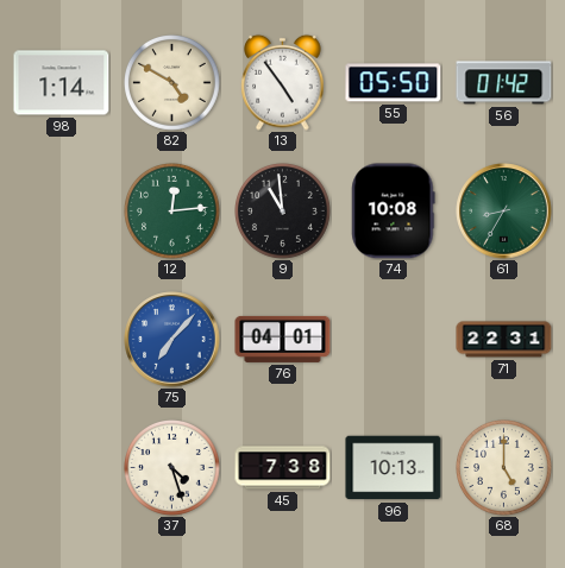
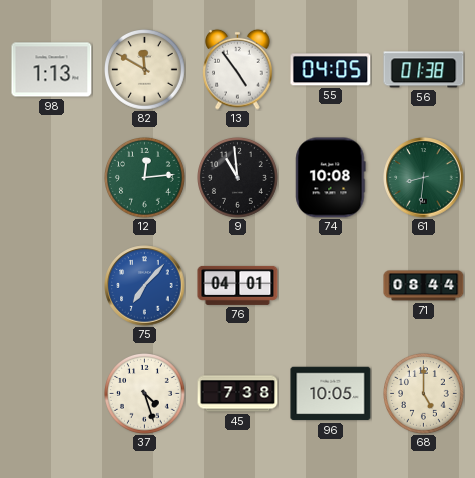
98: 1:14 -> 1:13 (52, 70)
82: 4:50 -> 11:50 (145, 70)
55: 05:50 -> 04:05 (331, 70)
56: 01:42 -> 01:38 (424, 70)
61: 8:35 -> 8:31 (424, 178)
71: 22:31 -> 08:44 (424, 286)
96: 10:13 -> 10:05 (331, 394)
